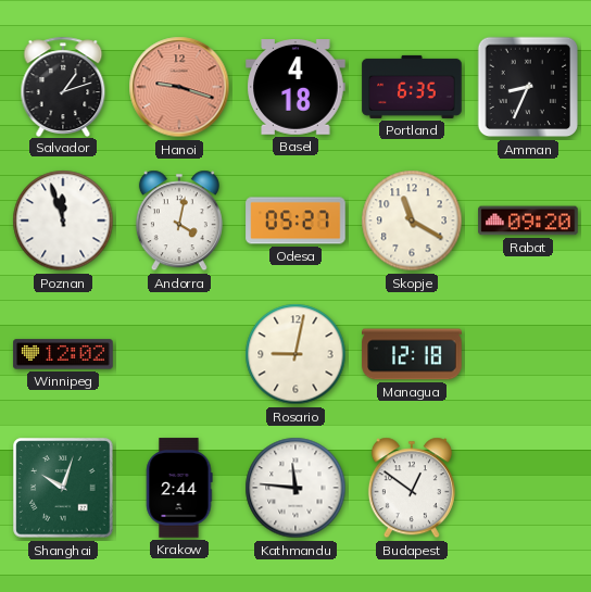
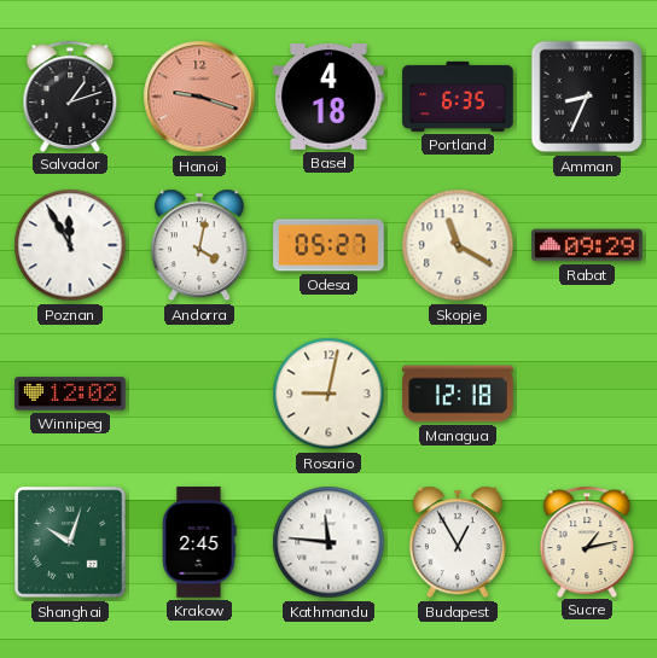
Poznan: 11:57 -> 11:55 (70, 245)
Rabat: 09:20 -> 09:29 (587, 245)
Krakow: 2:44 -> 2:45 (199, 542)
Budapest: 12:51 -> 12:55 (458, 542)
Sucre: none -> 1:13 (587, 541)
